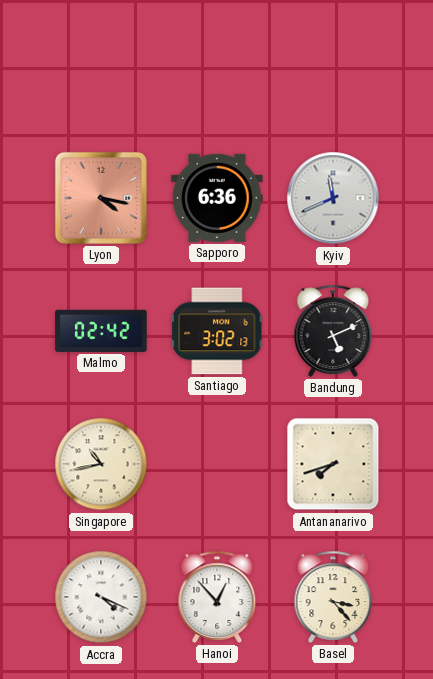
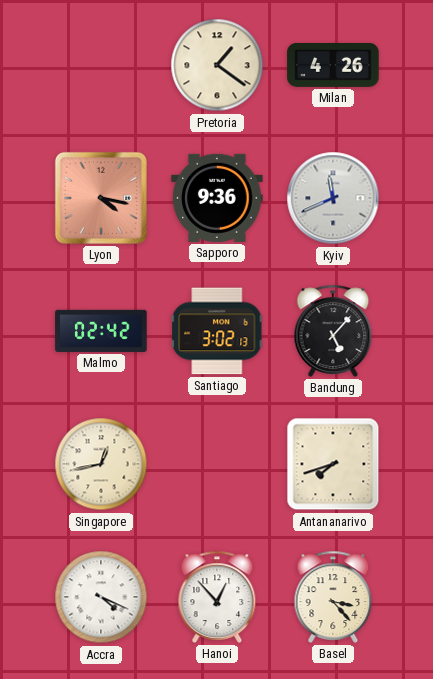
Pretoria: none -> 1:21 (217, 65)
Milan: none -> 4:26 (333, 65)
Sapporo: 6:36 -> 9:36 (217, 198)
Bandung: 5:11 -> 5:07 (333, 331)
Singapore: 10:43 -> 12:43 (101, 464)
